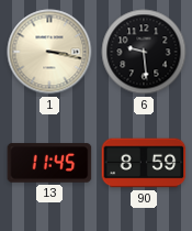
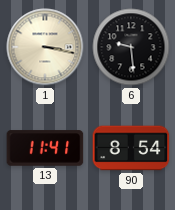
13: 11:45 -> 11:41 (45, 148)
90: 8:59 -> 8:54 (131, 148)
